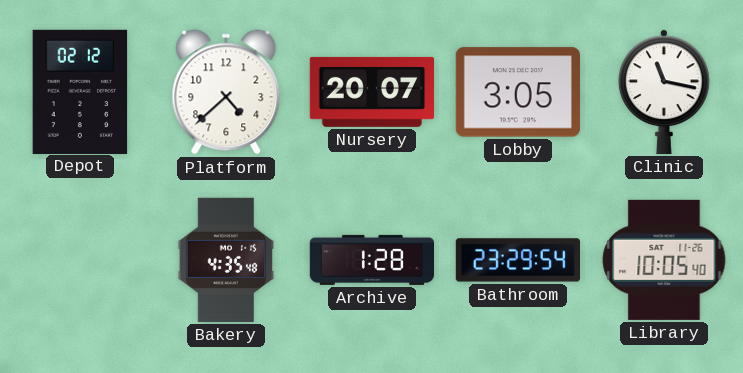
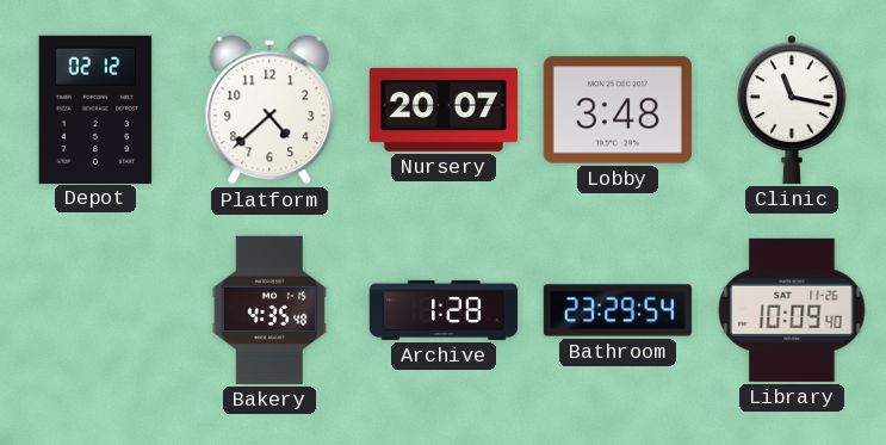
Lobby: 3:05 -> 3:48 (618, 110)
Library: 10:05 -> 10:09 (792, 310)
